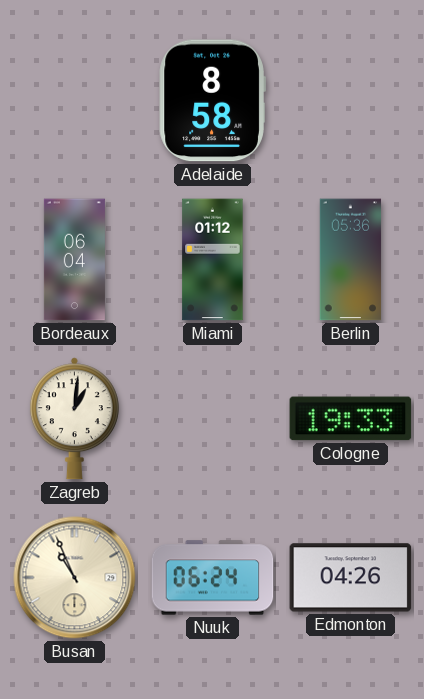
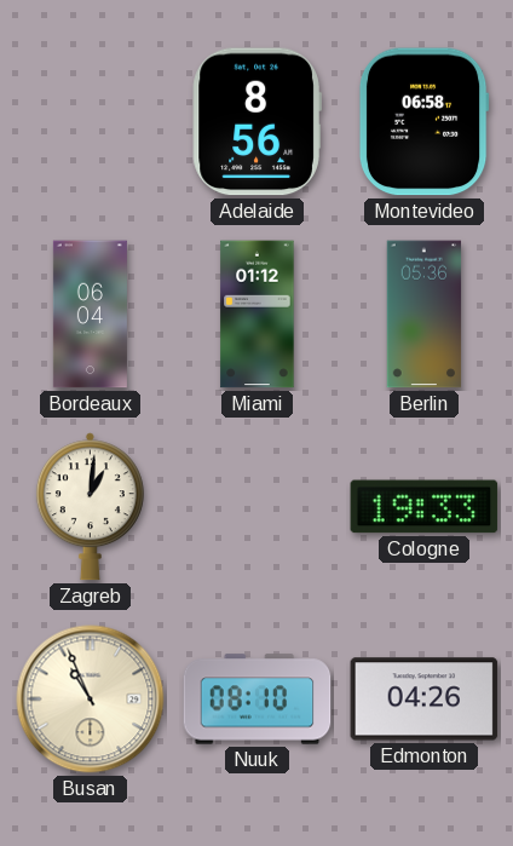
Adelaide: 8:58 -> 8:56 (256, 122)
Montevideo: none -> 06:58 (423, 122)
Nuuk: 06:24 -> 08:10 (258, 700)
